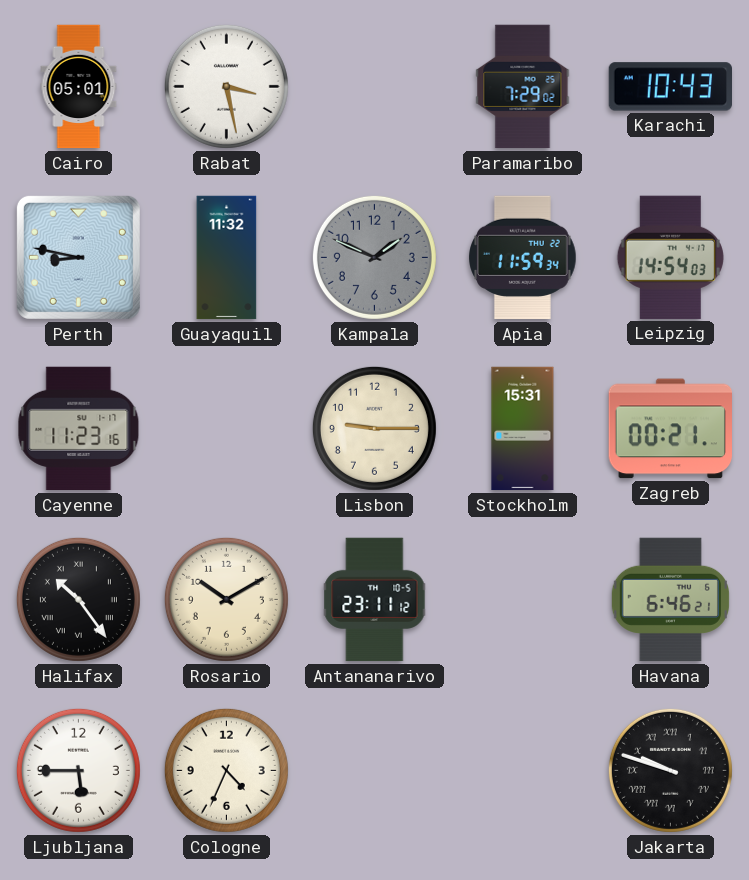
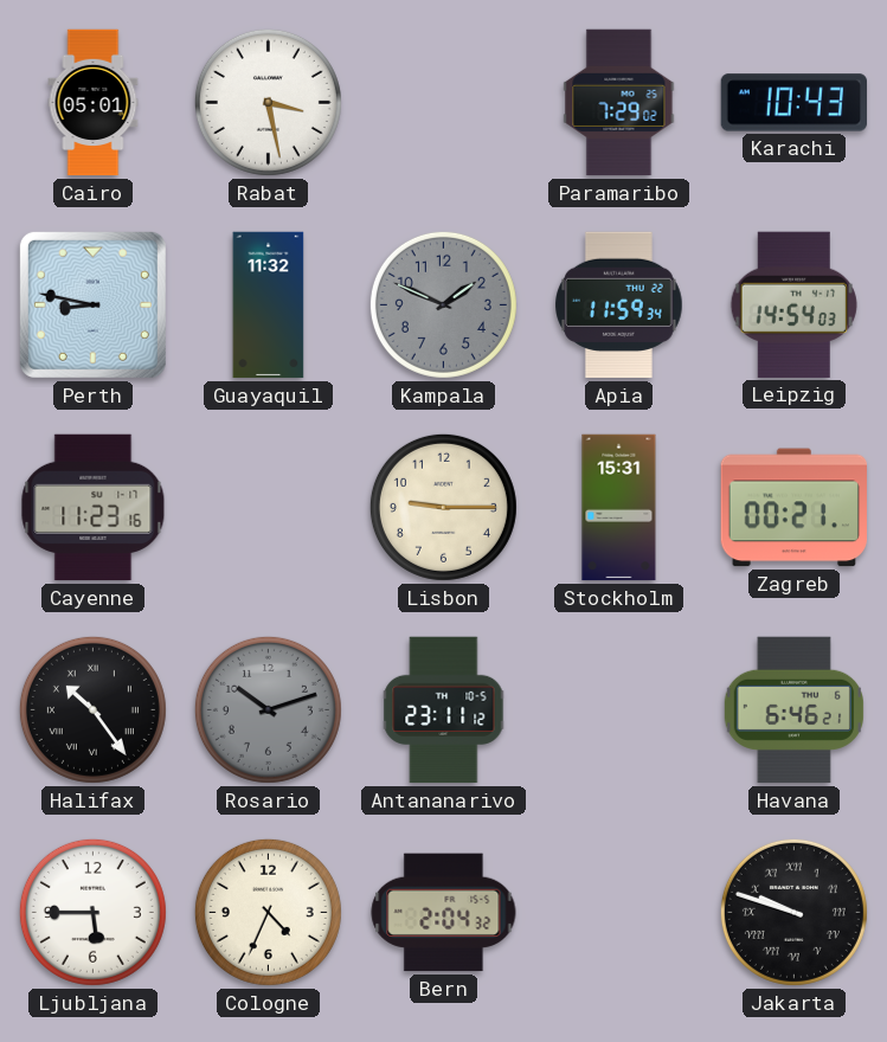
Rosario: 10:10 -> 10:12 (268, 709)
Rosario dial: cream -> grey (268, 709)
Bern: none -> 2:04 (444, 913)
